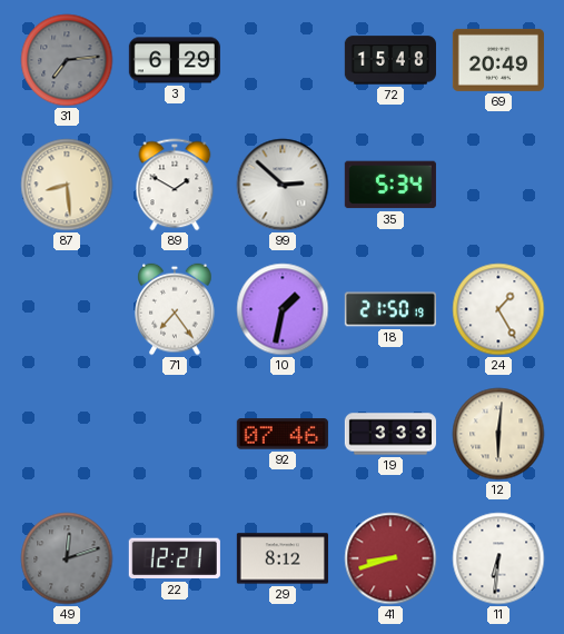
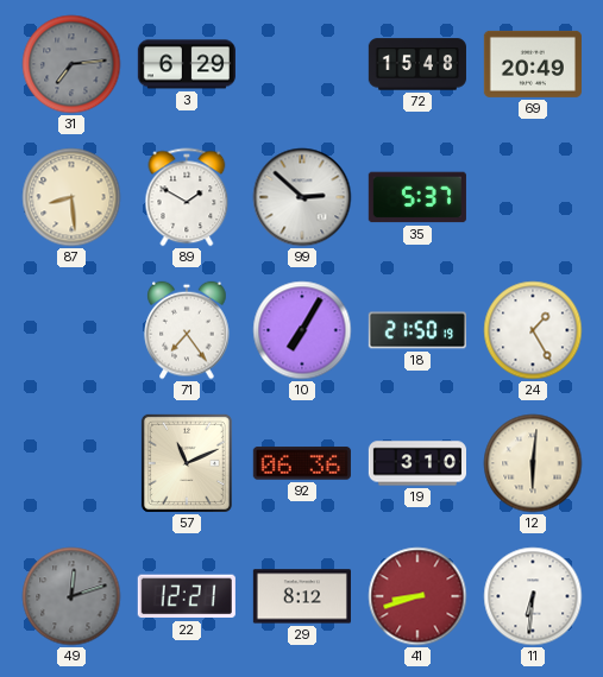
35: 5:34 -> 5:37 (417, 197)
10: 1:32 -> 7:05 (302, 330)
57: none -> 11:11 (187, 463)
92: 07:46 -> 06:36 (302, 463)
19: 3:33 -> 3:10 (416, 463)
